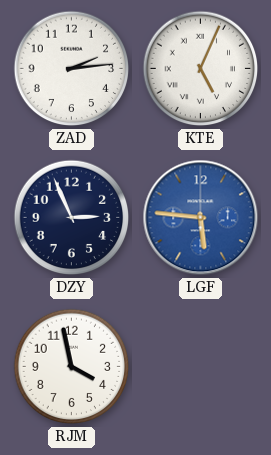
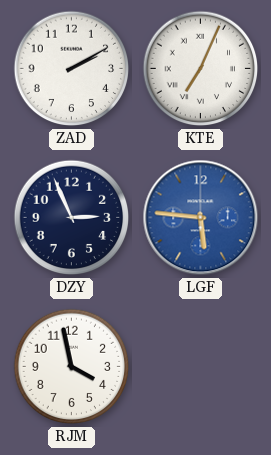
ZAD: 2:14 -> 2:10 (72, 69)
KTE: 5:04 -> 7:04 (201, 69)
